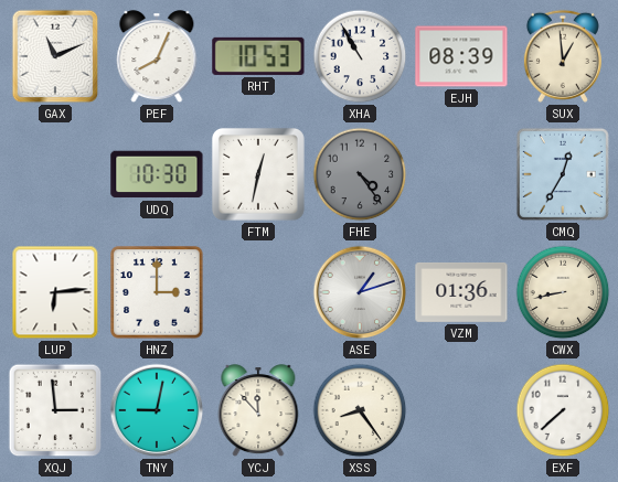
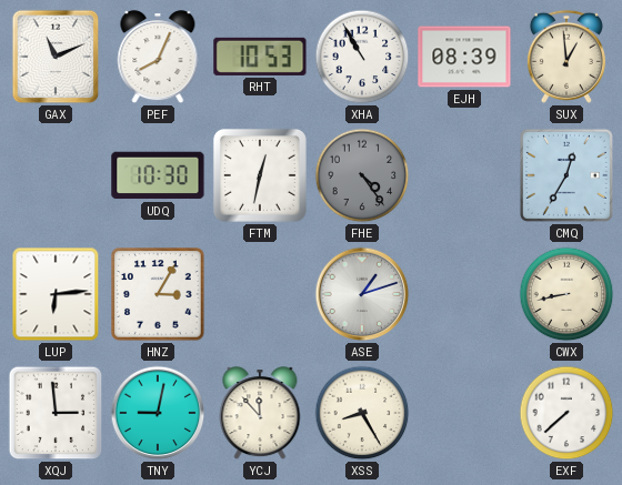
HNZ: 3:00 -> 3:05 (158, 294)
VZM: 01:36 -> none (461, 292)
XSS: 8:24 -> 8:25 (362, 413)
